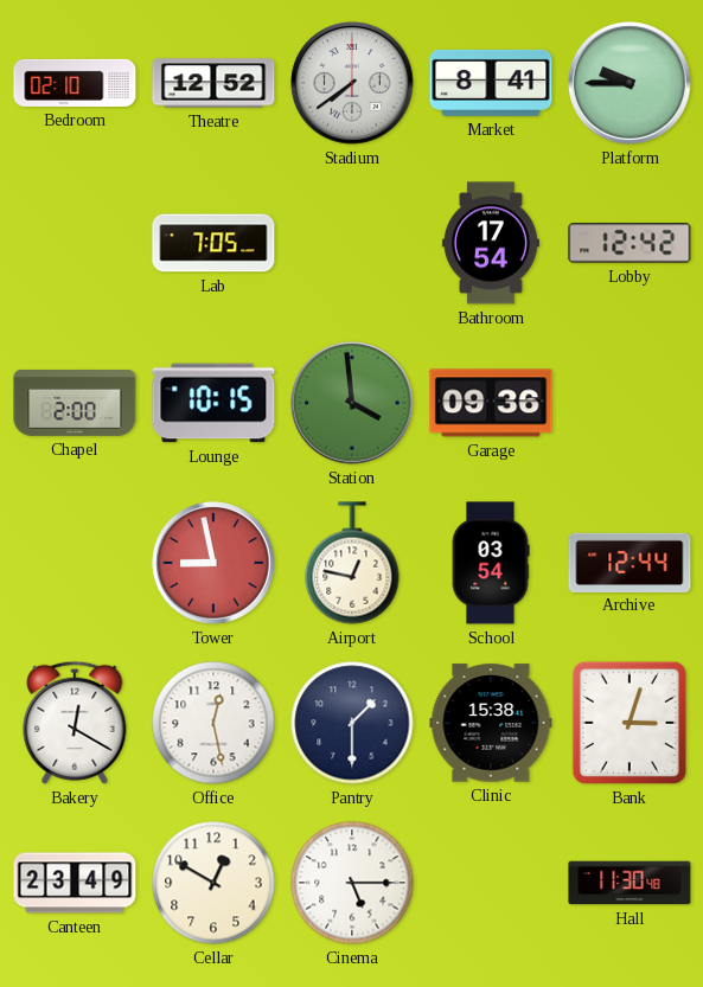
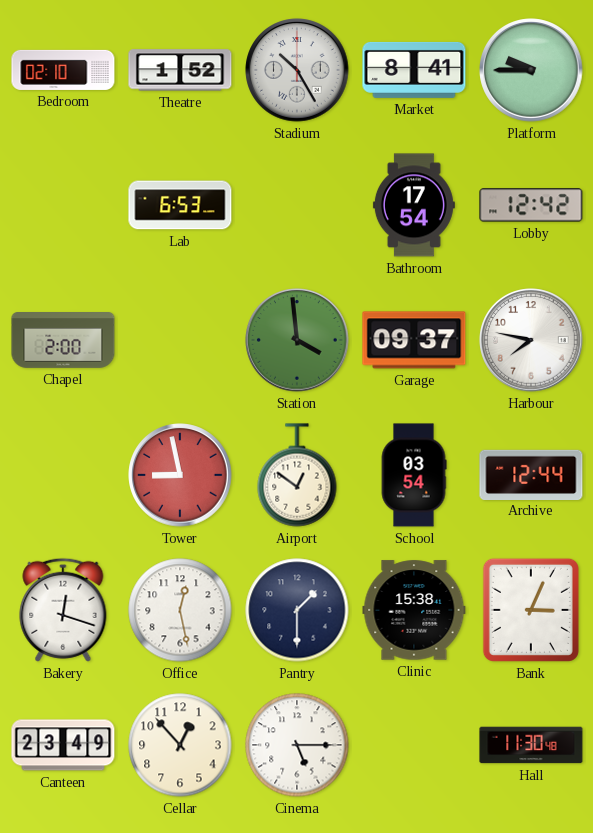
Theatre: 12:52 -> 1:52 (180, 70)
Stadium: 7:39 -> 10:25 (297, 70)
Lab: 7:05 -> 6:53 (180, 205)
Lounge: 10:15 -> none (213, 403)
Garage: 09:36 -> 09:37 (414, 340)
Harbour: none -> 7:47 (531, 340)
Airport: 12:47 -> 12:51 (297, 475)
Bakery: 12:20 -> 12:18 (63, 610)
Bank: 3:03 -> 3:04 (531, 610)
Cellar: 12:50 -> 12:53 (180, 745)
